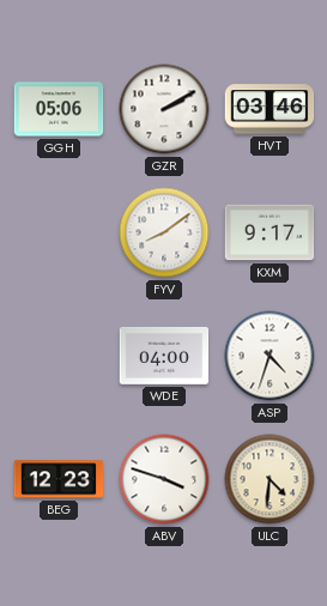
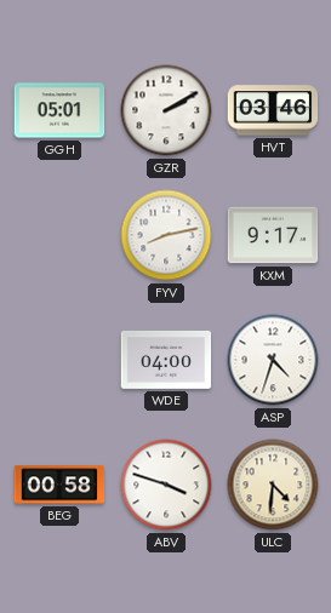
GGH: 05:06 -> 05:01 (59, 110)
FYV: 8:09 -> 8:13 (166, 235)
BEG: 12:23 -> 00:58 (59, 485)
